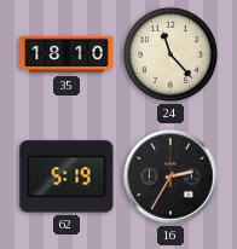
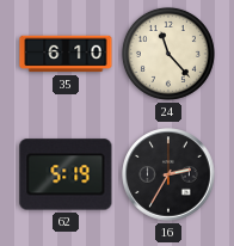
35: 18:10 -> 6:10 (66, 54)
